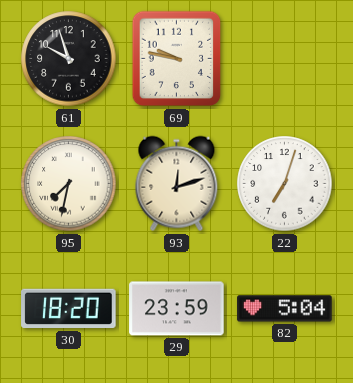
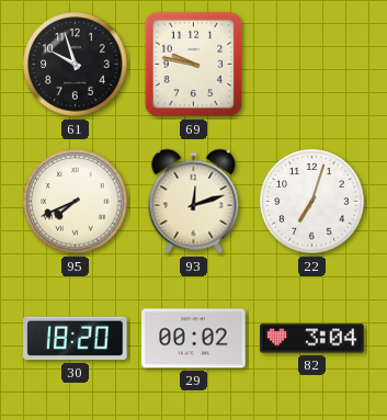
95: 7:32 -> 7:41 (76, 202)
29: 23:59 -> 00:02 (194, 339)
82: 5:04 -> 3:04 (312, 339)
